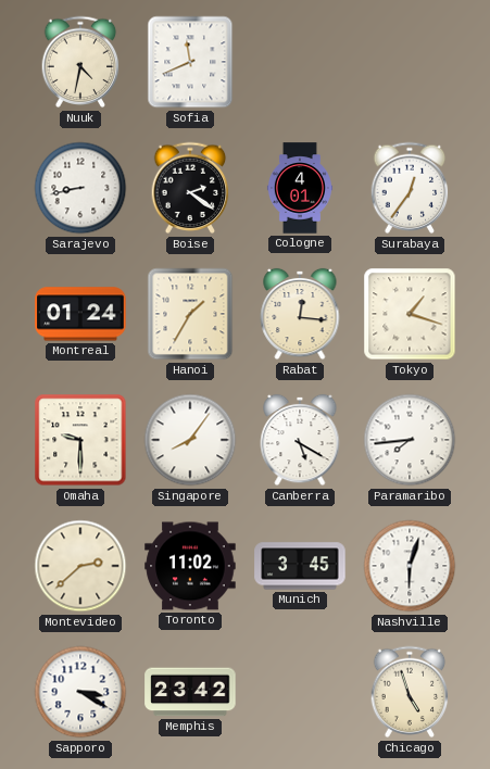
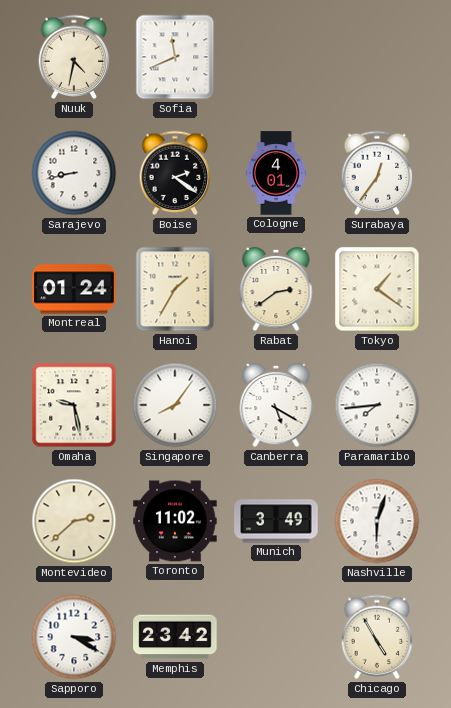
Rabat: 12:16 -> 2:39 (276, 289)
Tokyo: 1:18 -> 1:21 (377, 289)
Omaha: 9:30 -> 9:28 (74, 405)
Munich: 3:45 -> 3:49 (276, 521)
Chicago: 4:57 -> 4:55 (377, 637)
